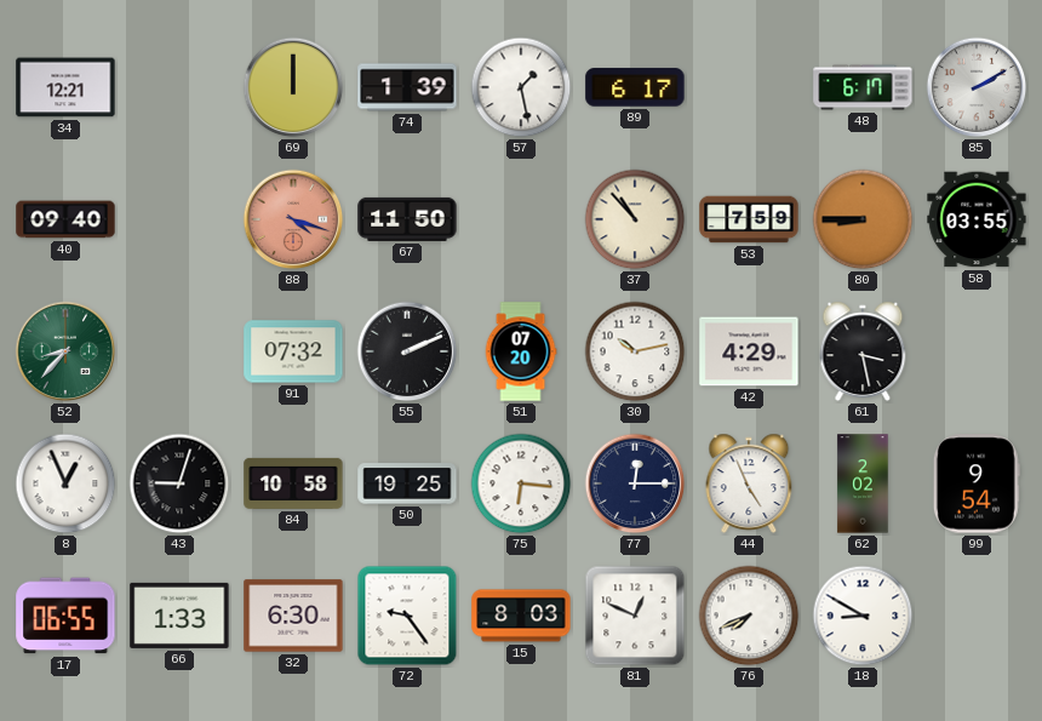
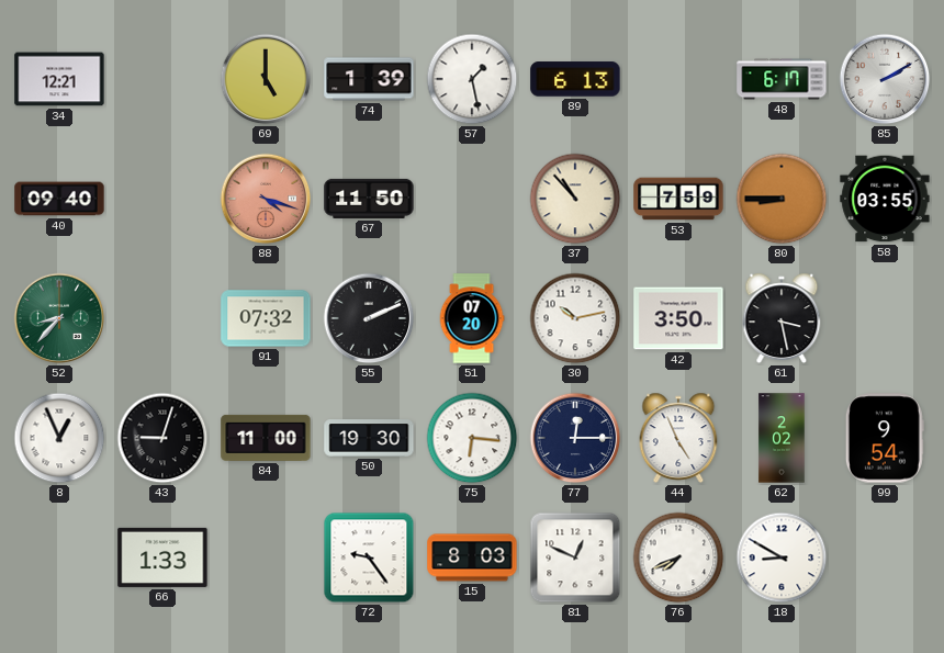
69: 12:00 -> 5:00 (266, 79)
89: 6:17 -> 6:13 (575, 79)
42: 4:29 -> 3:50 (678, 318)
84: 10:58 -> 11:00 (266, 438)
50: 19:25 -> 19:30 (369, 438)
17: 06:55 -> none (65, 616)
32: 6:30 -> none (293, 616)
